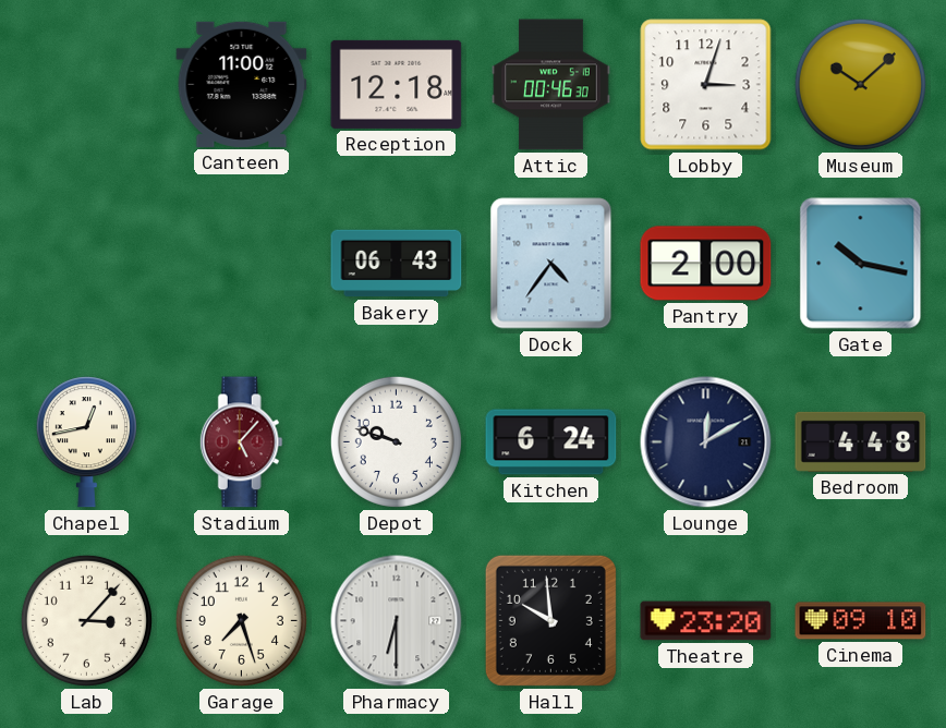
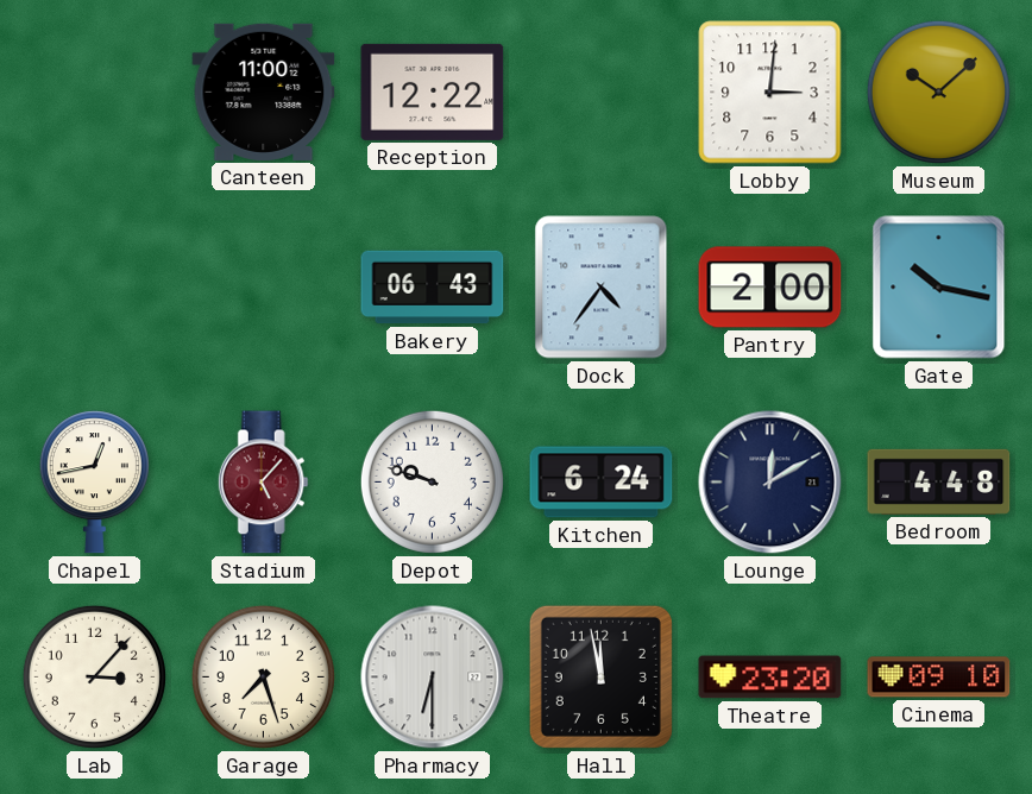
Reception: 12:18 -> 12:22 (433, 92)
Attic: 00:46 -> none (551, 85)
Lobby: 3:03 -> 3:01 (770, 93)
Hall: 9:59 -> 11:58 (600, 676)
